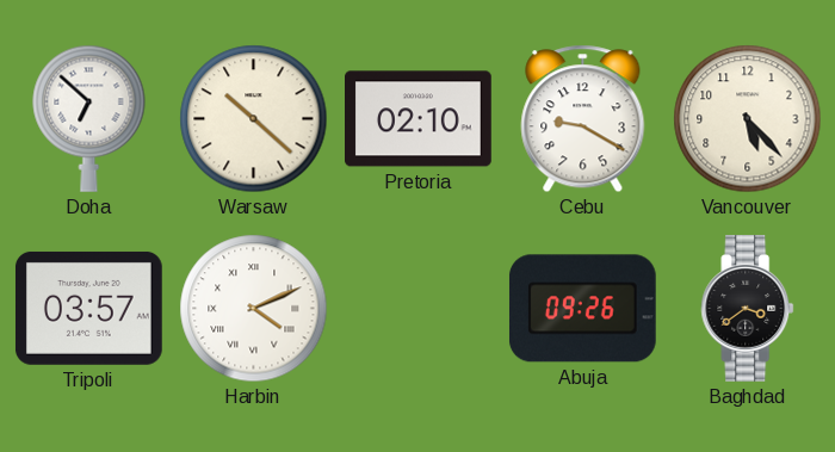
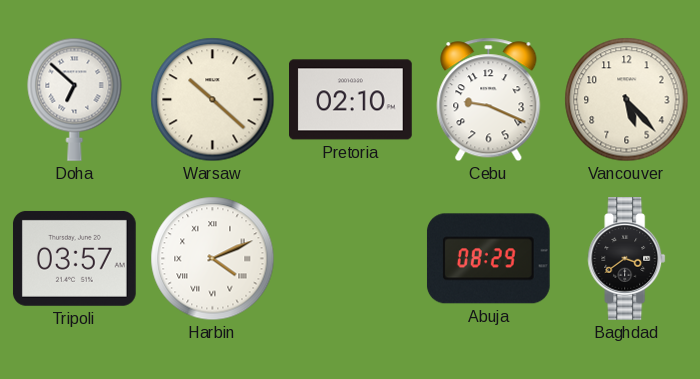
Cebu: 9:20 -> 9:19 (489, 100)
Abuja: 09:26 -> 08:29 (488, 259)
